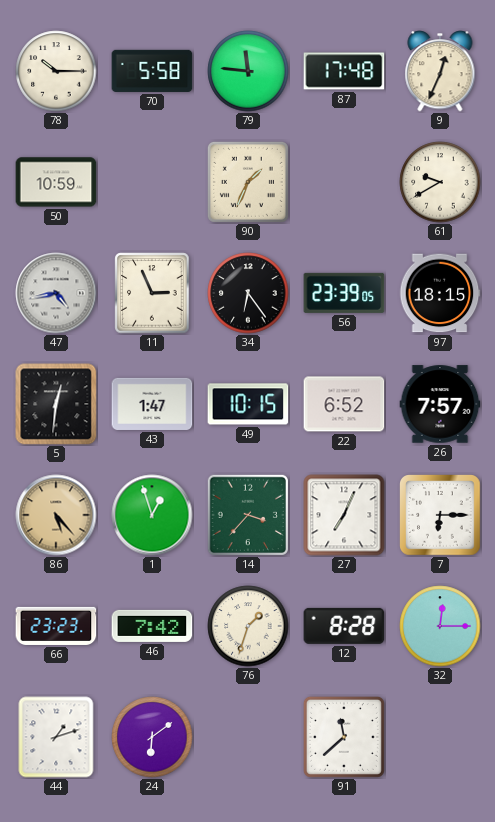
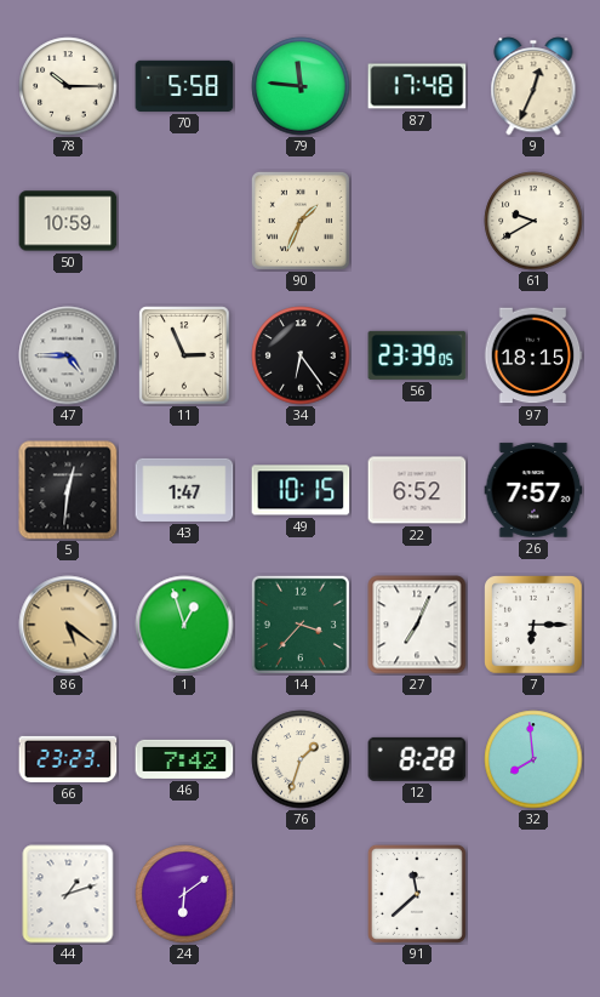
47: 4:43 -> 4:45 (68, 355)
86: 5:23 -> 5:21 (68, 625)
32: 12:15 -> 7:59 (533, 759)
